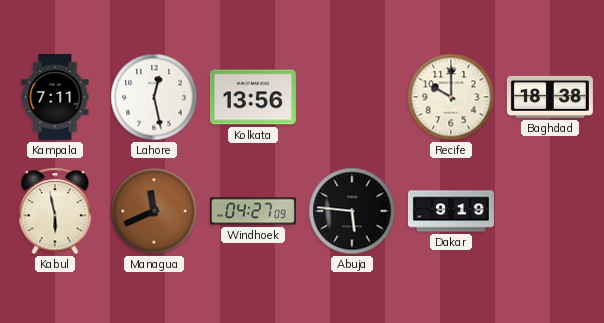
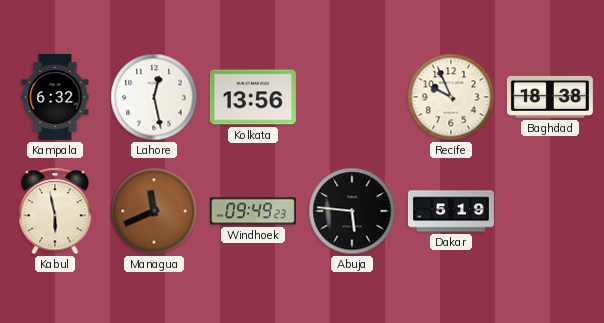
Kampala: 7:11 -> 6:32 (55, 97)
Recife: 10:00 -> 9:56 (451, 97)
Windhoek: 04:27 -> 09:49 (253, 211)
Dakar: 9:19 -> 5:19 (451, 211)
